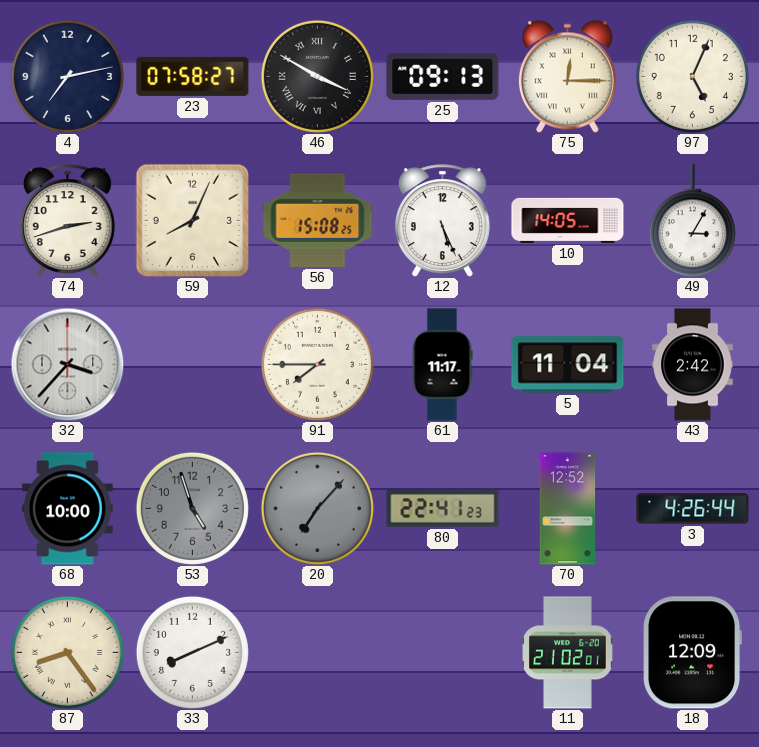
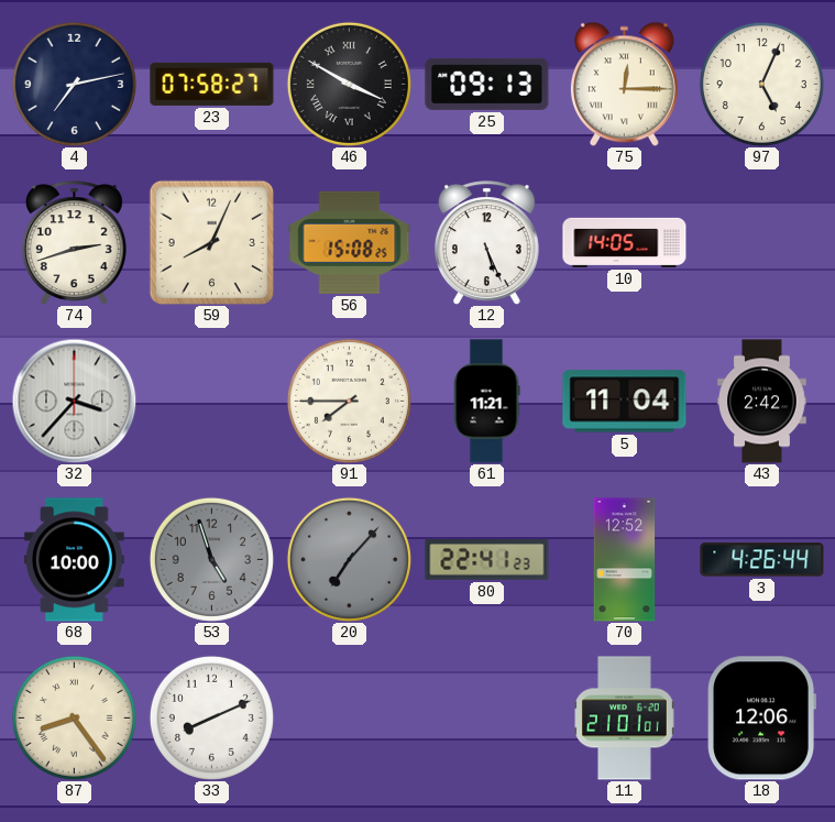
49: 3:05 -> none (692, 221)
61: 11:17 -> 11:21 (486, 402)
11: 21:02 -> 21:01 (625, 719)
18: 12:09 -> 12:06 (761, 719)
